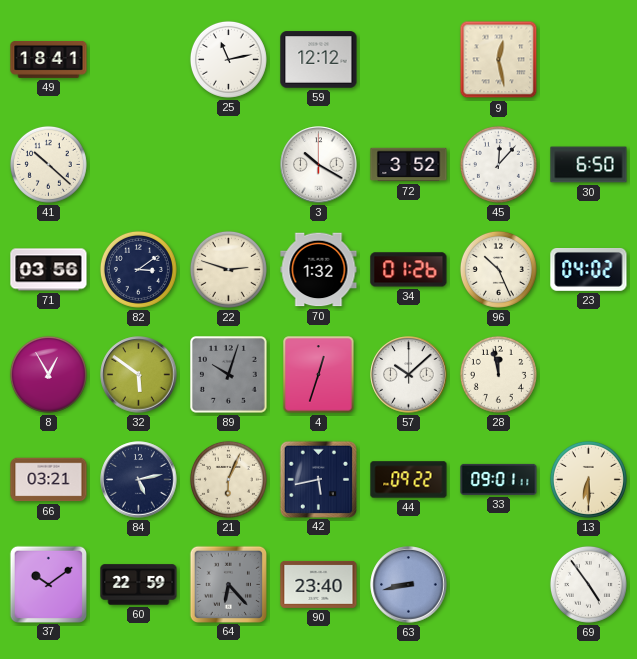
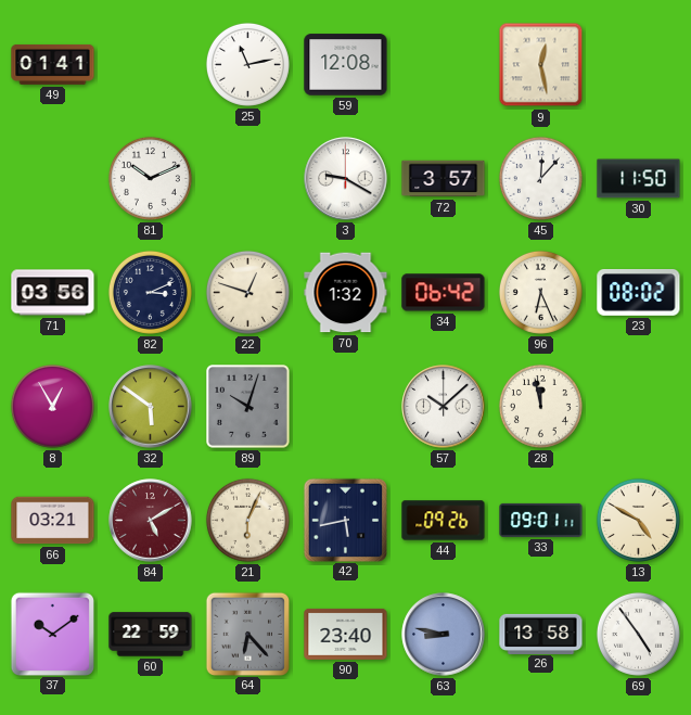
49: 18:41 -> 01:41 (53, 64)
59: 12:12 -> 12:08 (346, 65)
41: 10:22 -> none (48, 164)
81: none -> 10:11 (150, 178)
3: 10:20 -> 9:20 (346, 179)
72: 3:52 -> 3:57 (444, 179)
30: 6:50 -> 11:50 (639, 179)
82: 3:09 -> 3:11 (150, 292)
22: 2:48 -> 12:48 (247, 292)
34: 01:26 -> 06:42 (444, 293)
96: 10:26 -> 6:26 (540, 292)
23: 04:02 -> 08:02 (639, 293)
4: 12:33 -> none (319, 375)
84: 5:13 -> 5:10 (151, 521)
84 dial: navy -> burgundy (151, 521)
44: 09:22 -> 09:26 (444, 521)
13: 6:30 -> 4:50 (638, 520)
63: 8:43 -> 8:47 (444, 635)
26: none -> 13:58 (541, 634)
